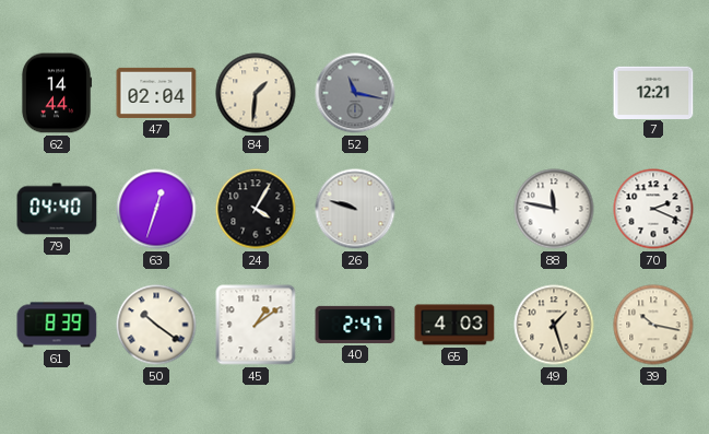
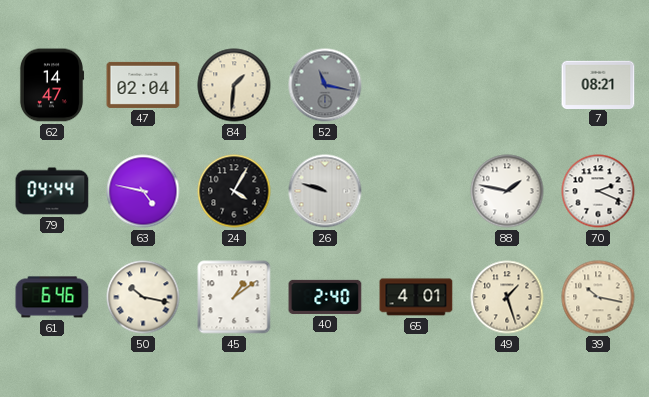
62: 14:44 -> 14:47 (52, 85)
7: 12:21 -> 08:21 (598, 84)
79: 04:40 -> 04:44 (52, 191)
63: 12:33 -> 4:47 (143, 191)
88: 11:47 -> 1:47 (507, 191)
61: 8:39 -> 6:46 (52, 297)
50: 10:21 -> 10:17 (143, 297)
40: 2:47 -> 2:40 (325, 297)
65: 4:03 -> 4:01 (416, 297)
